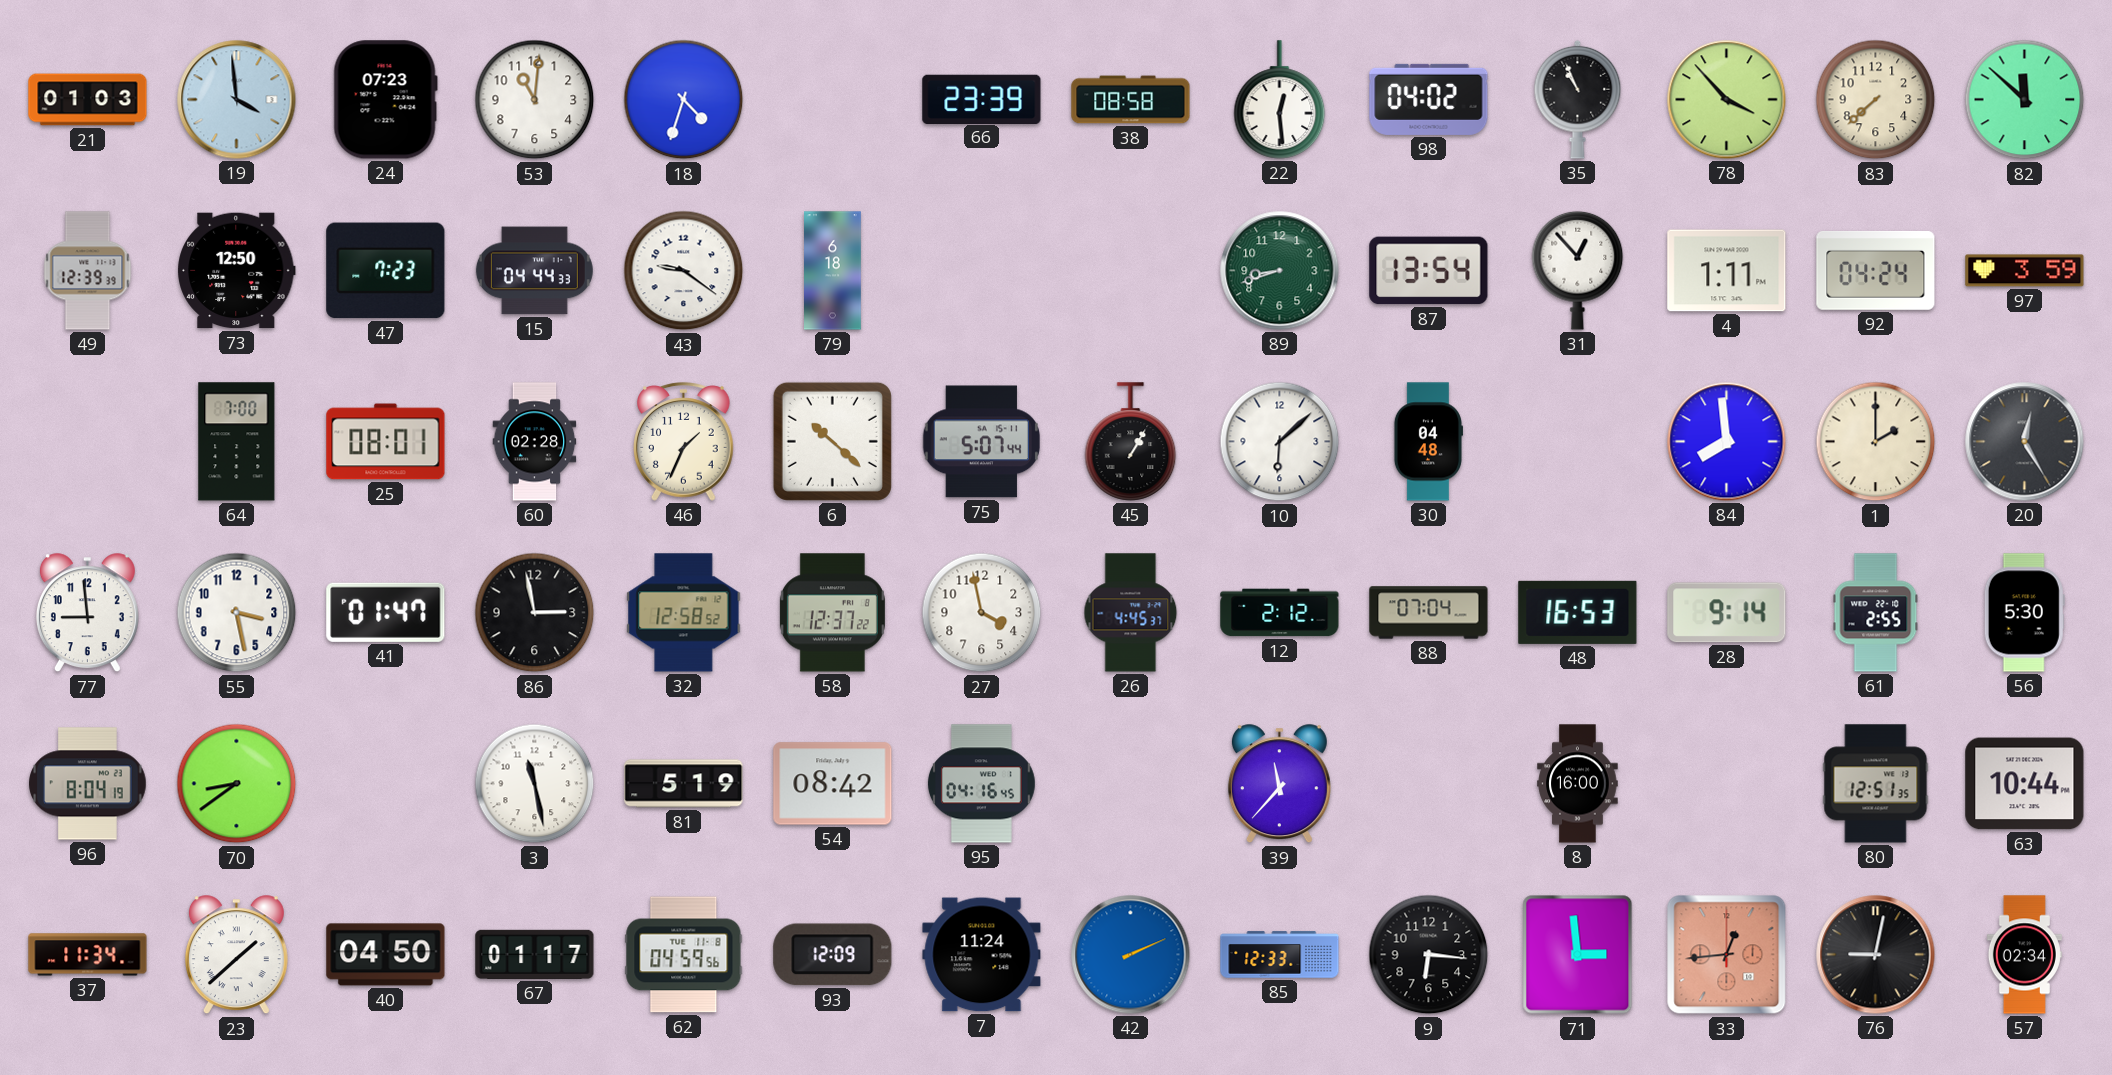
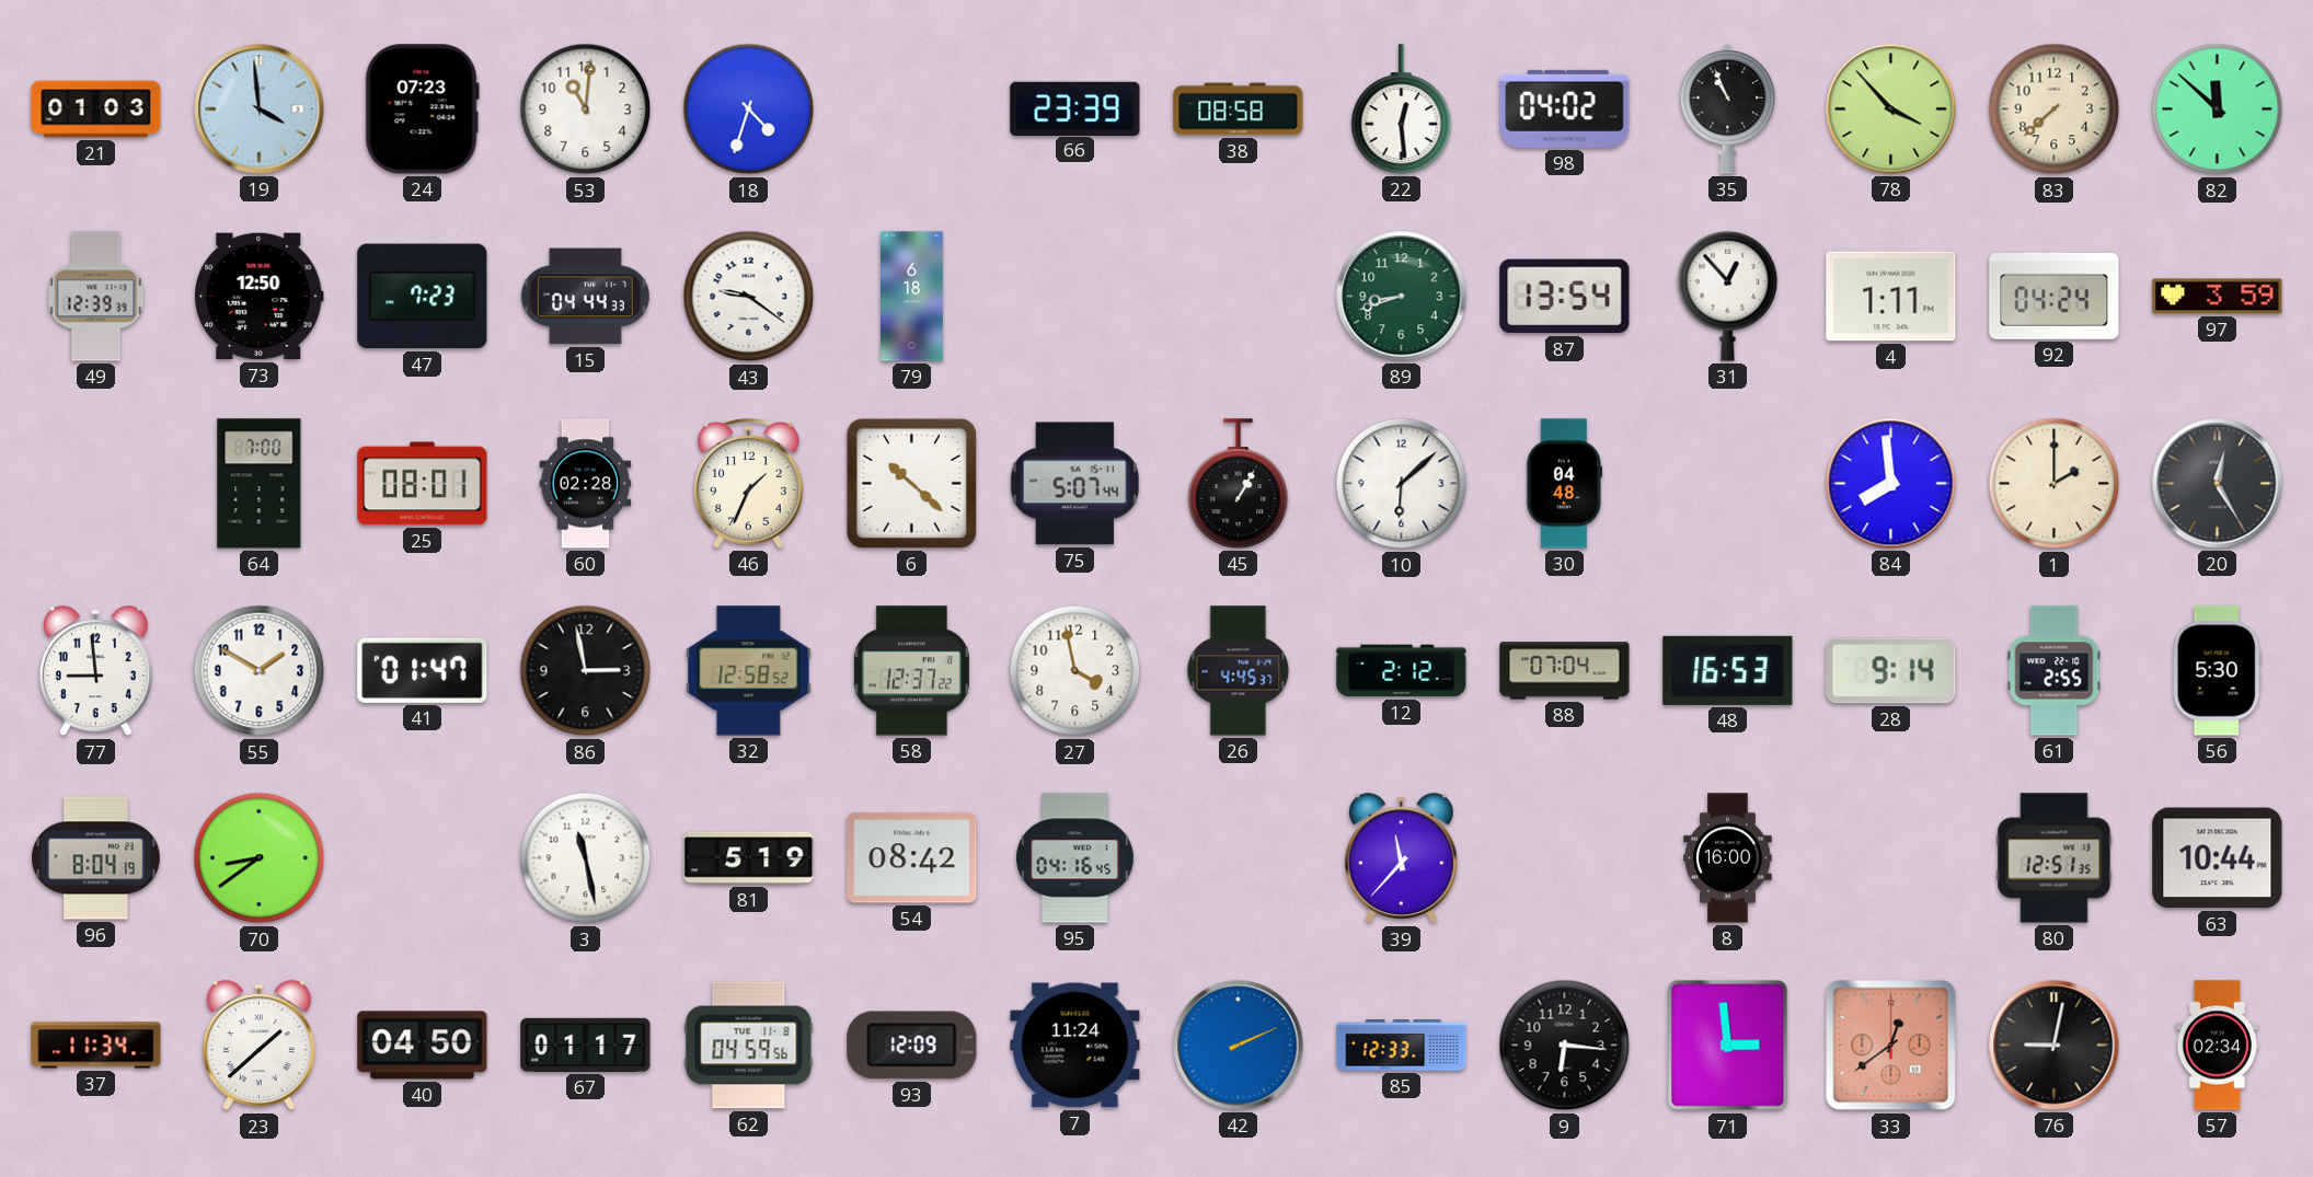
55: 3:28 -> 1:50 (260, 671)
33: 12:44 -> 12:39 (1891, 1046)
